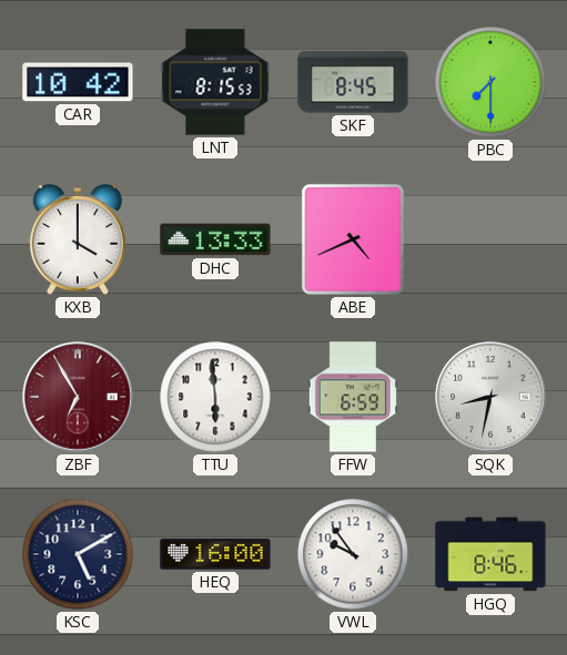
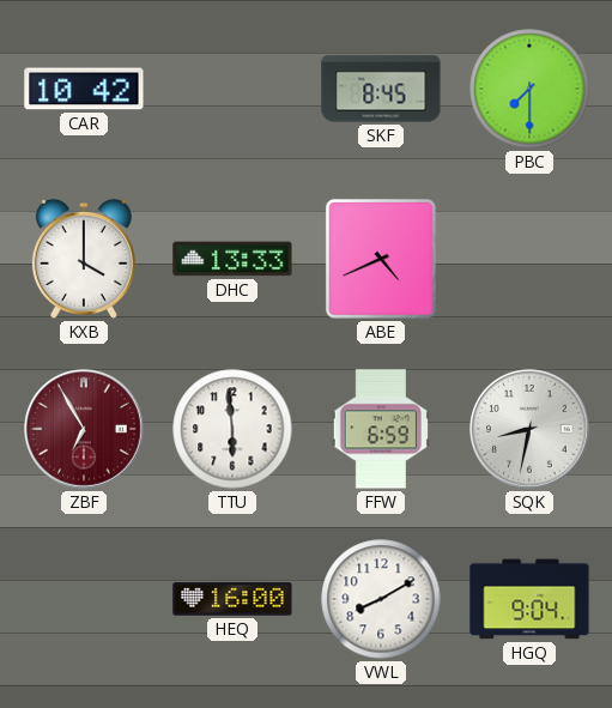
LNT: 8:15 -> none (215, 82)
KSC: 5:10 -> none (78, 554)
VWL: 9:54 -> 8:10 (381, 599)
HGQ: 8:46 -> 9:04 (529, 599)
